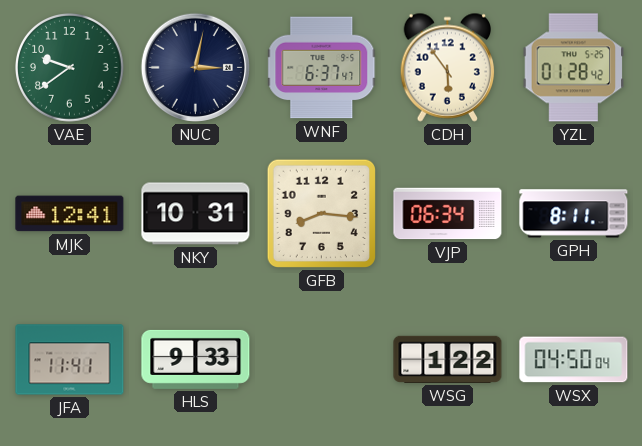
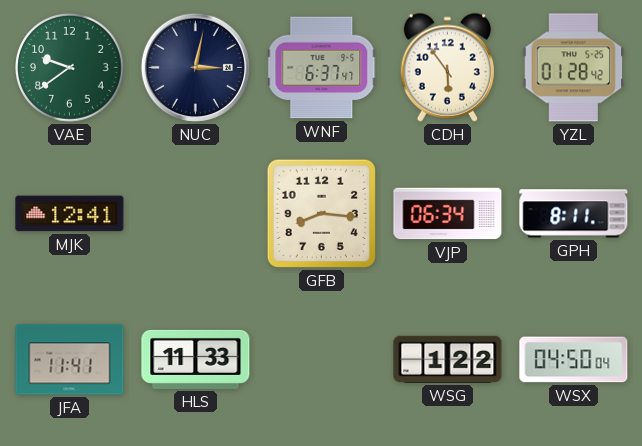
NKY: 10:31 -> none (196, 214)
HLS: 9:33 -> 11:33 (196, 359)
